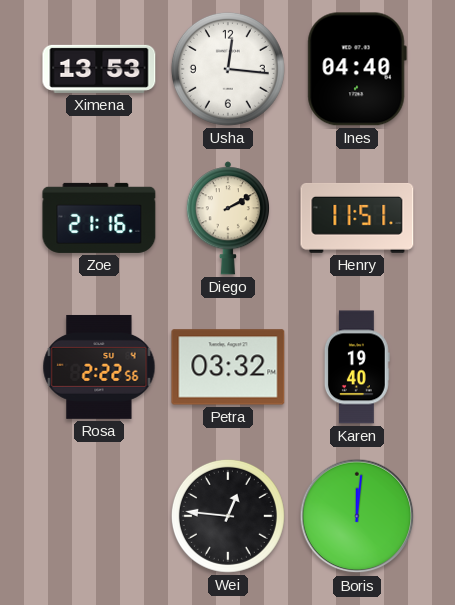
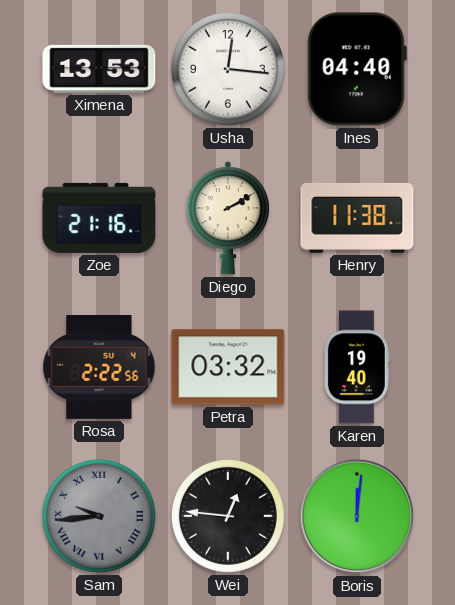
Henry: 11:51 -> 11:38 (357, 218)
Sam: none -> 9:44 (99, 516)
